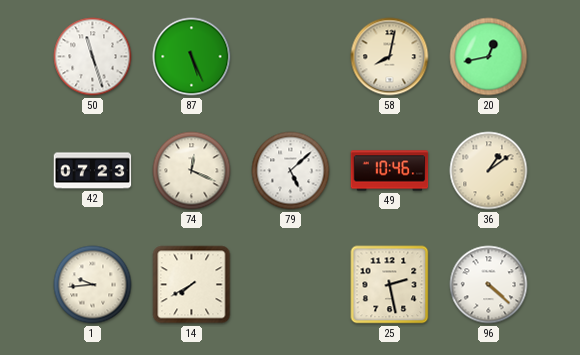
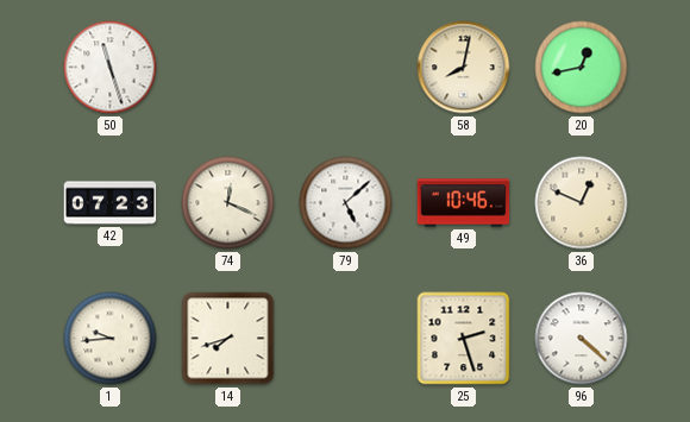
87: 5:26 -> none (192, 57)
36: 1:09 -> 12:49 (582, 203)
14: 7:40 -> 7:42 (228, 339)
25: 2:28 -> 2:27 (464, 339)
